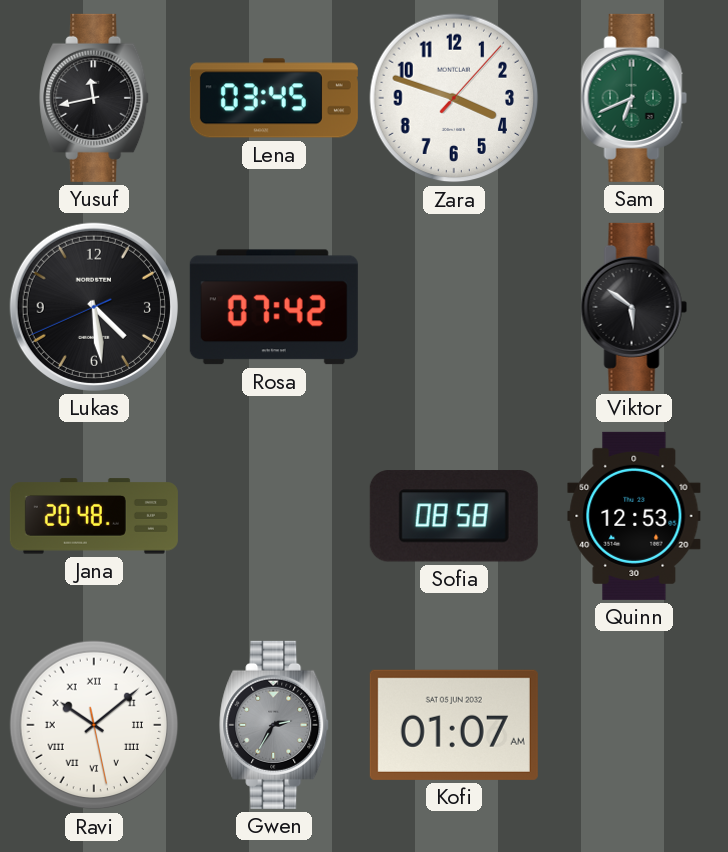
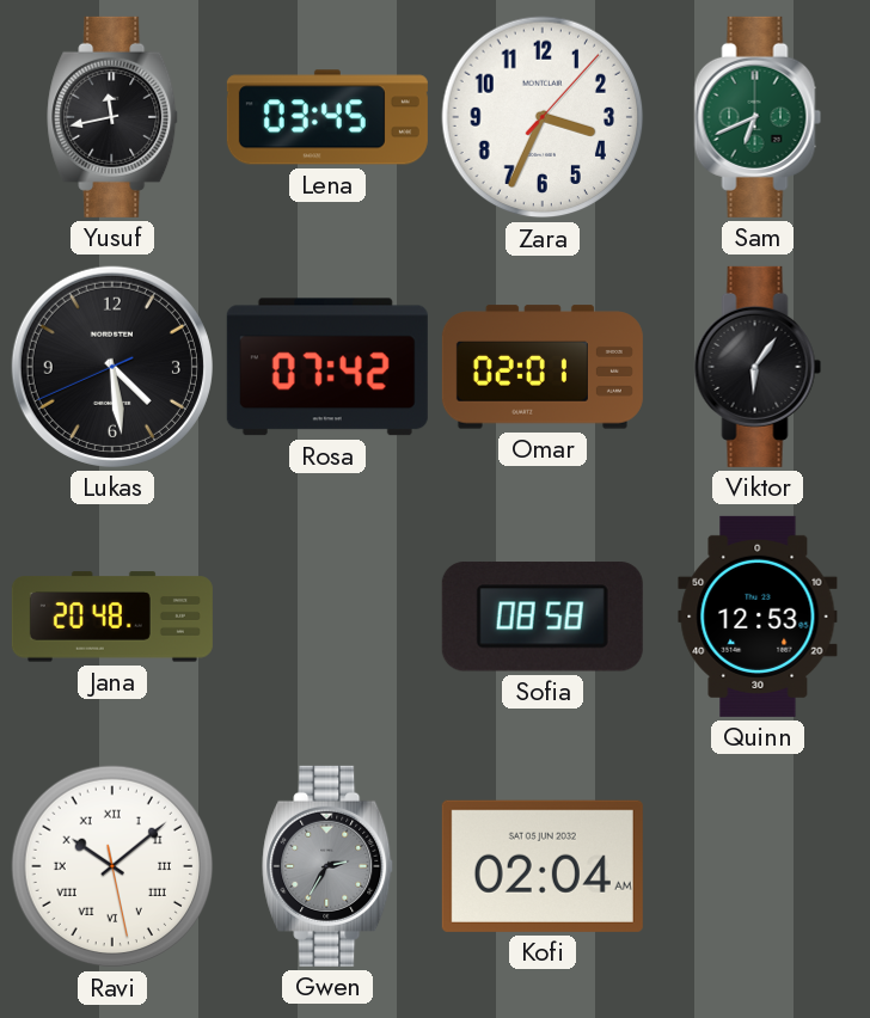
Zara: 3:48 -> 3:34 (543, 117)
Omar: none -> 02:01 (543, 367)
Viktor: 5:51 -> 6:06 (758, 367)
Kofi: 01:07 -> 02:04 (543, 866)
